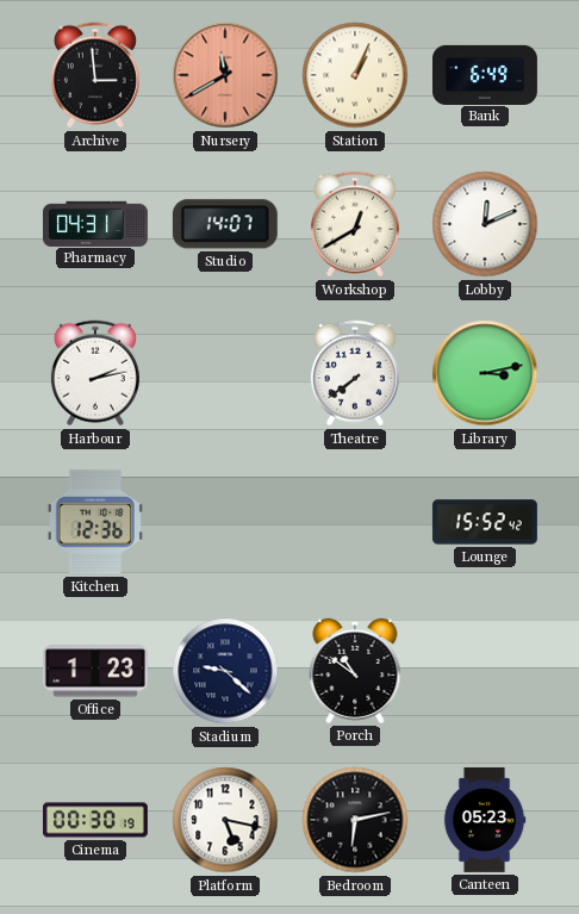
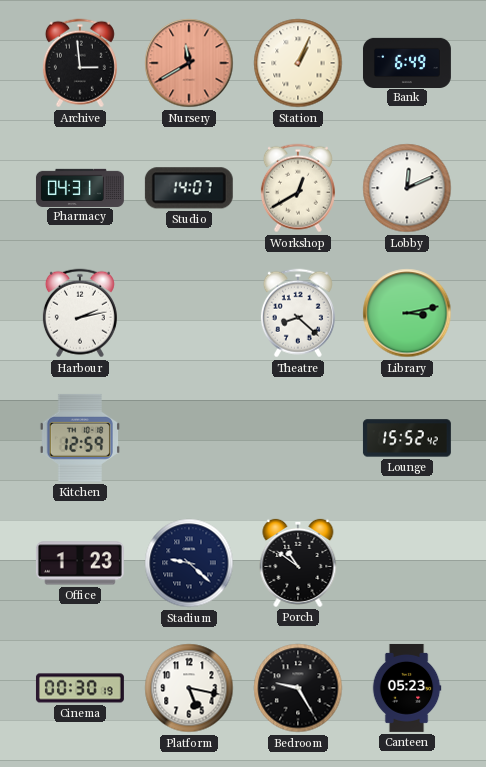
Theatre: 7:39 -> 8:22 (298, 313)
Kitchen: 12:36 -> 12:59 (80, 438)
Bedroom: 6:13 -> 9:25 (298, 688)
